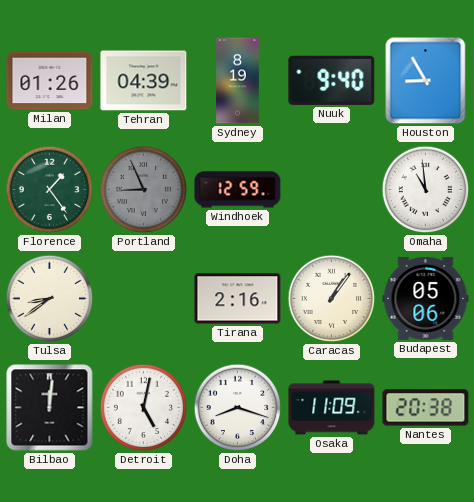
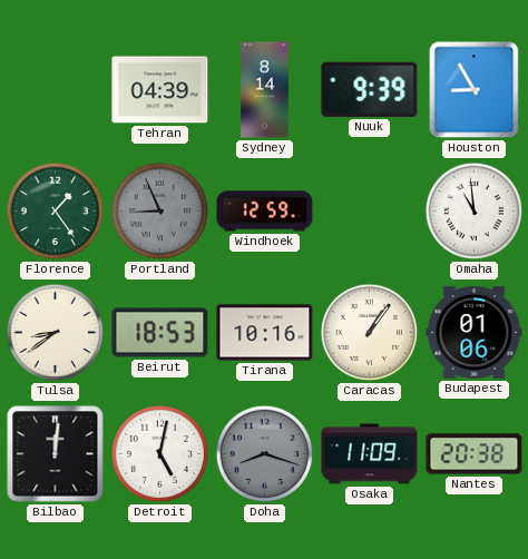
Milan: 01:26 -> none (50, 81)
Sydney: 8:19 -> 8:14 (265, 90)
Nuuk: 9:40 -> 9:39 (370, 89)
Beirut: none -> 18:53 (160, 333)
Tirana: 2:16 -> 10:16 (265, 333)
Budapest: 05:06 -> 01:06 (475, 332)
Doha dial: white -> grey (265, 454)
